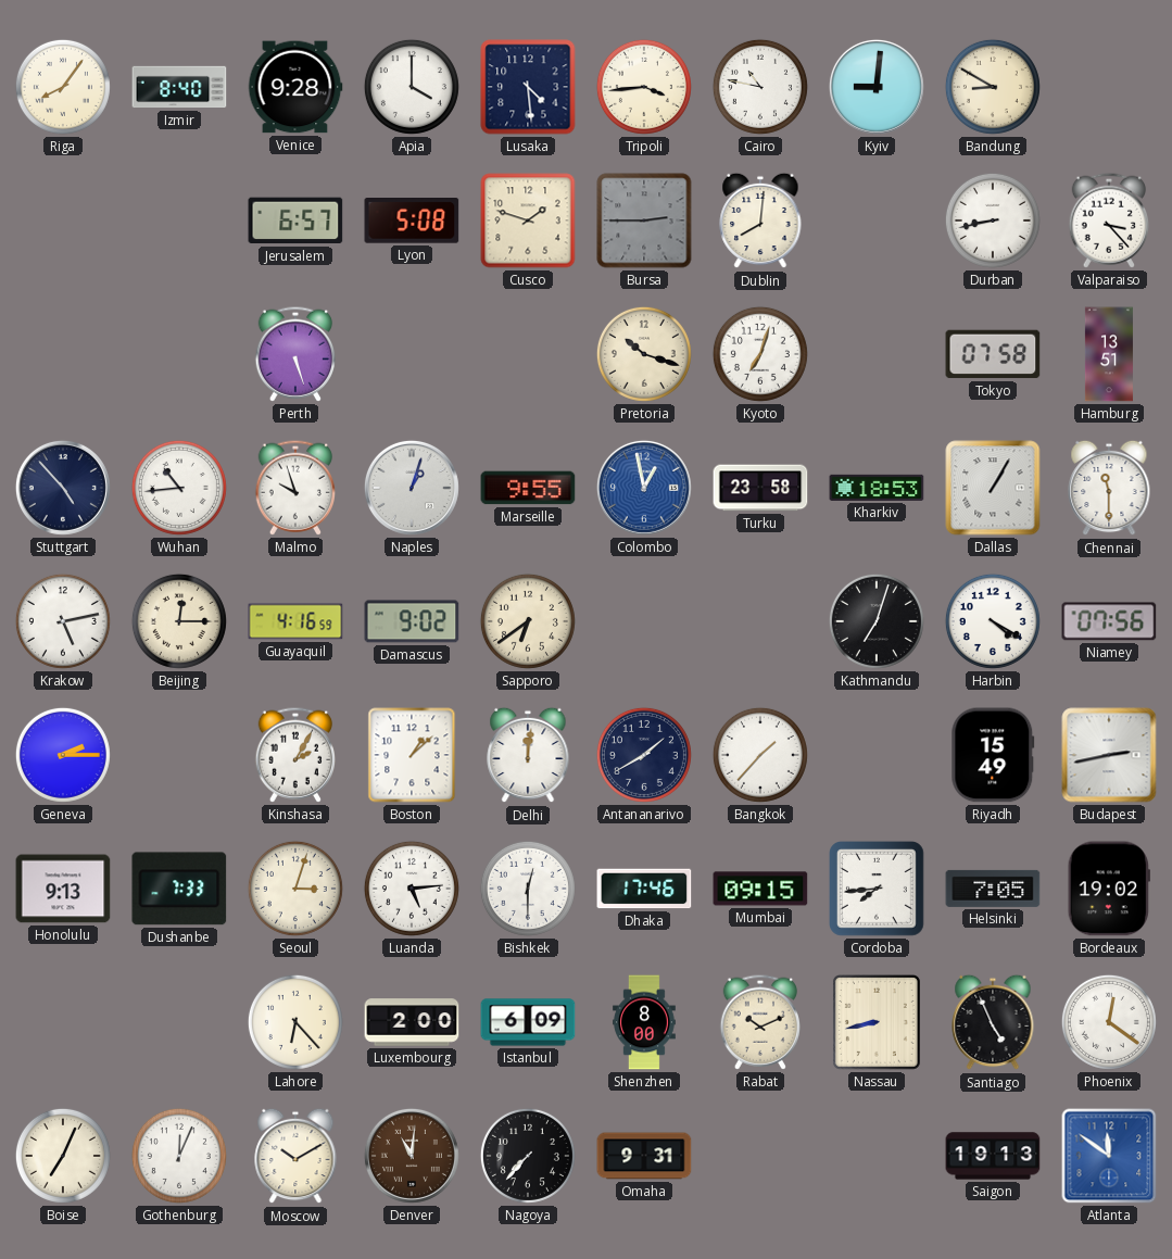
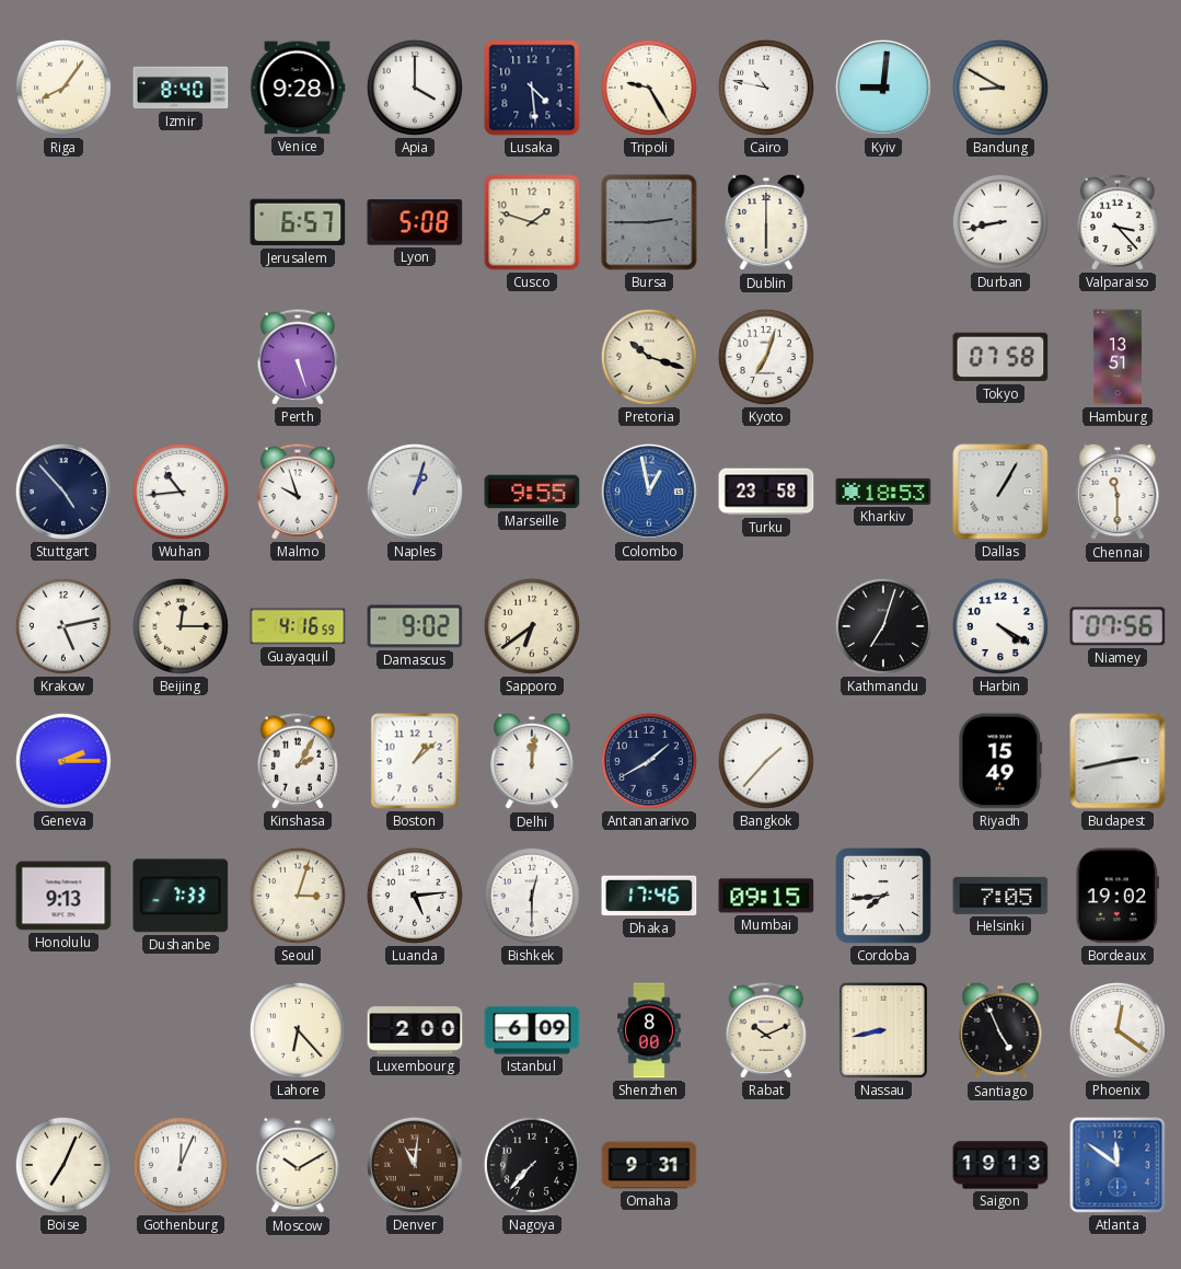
Tripoli: 3:44 -> 9:25 (649, 88)
Dublin: 8:01 -> 6:00 (766, 222)
